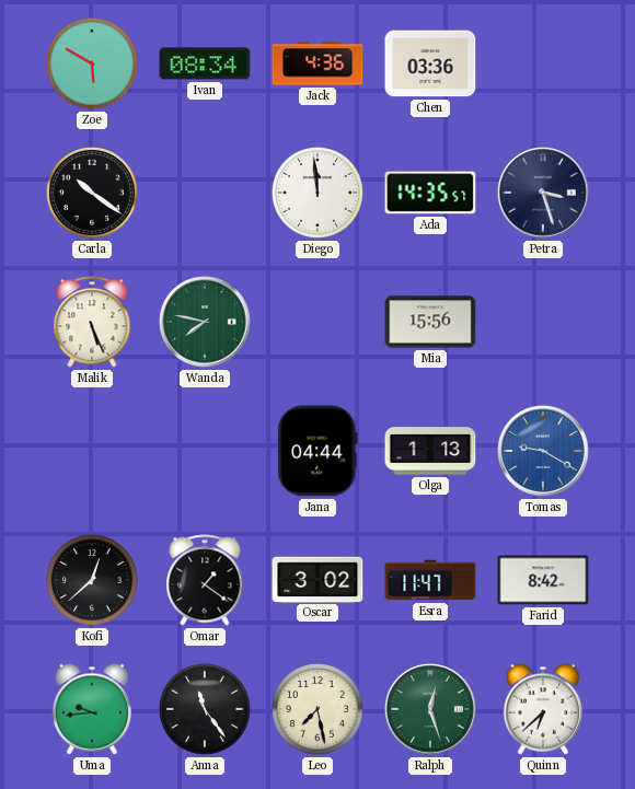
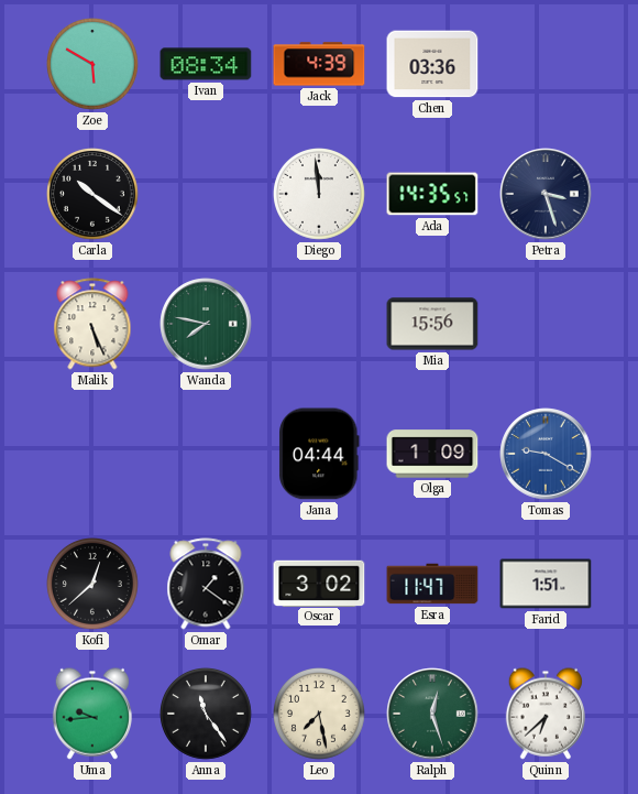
Jack: 4:36 -> 4:39 (319, 64)
Olga: 1:13 -> 1:09 (432, 454)
Farid: 8:42 -> 1:51 (546, 584)
